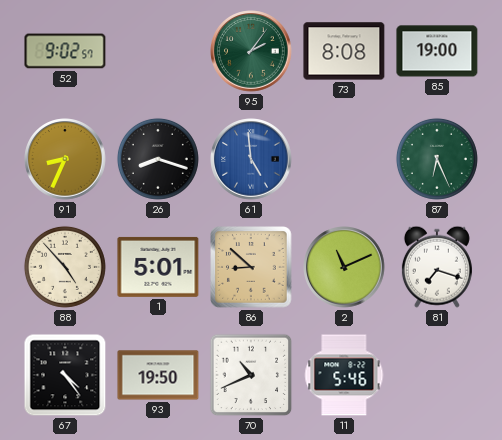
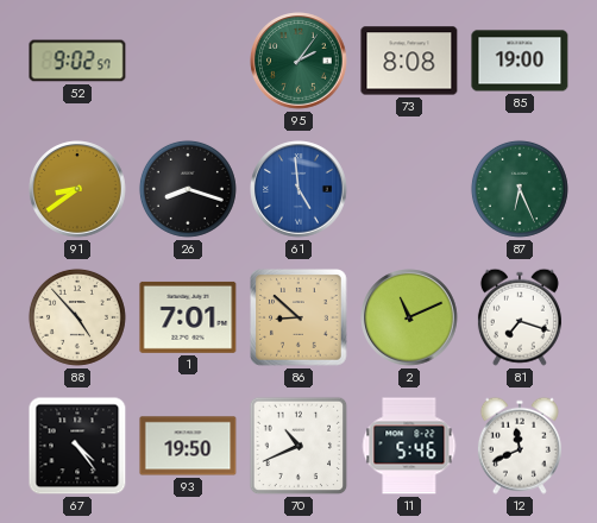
91: 8:34 -> 8:39 (77, 189)
1: 5:01 -> 7:01 (188, 317)
12: none -> 11:41 (520, 446)
